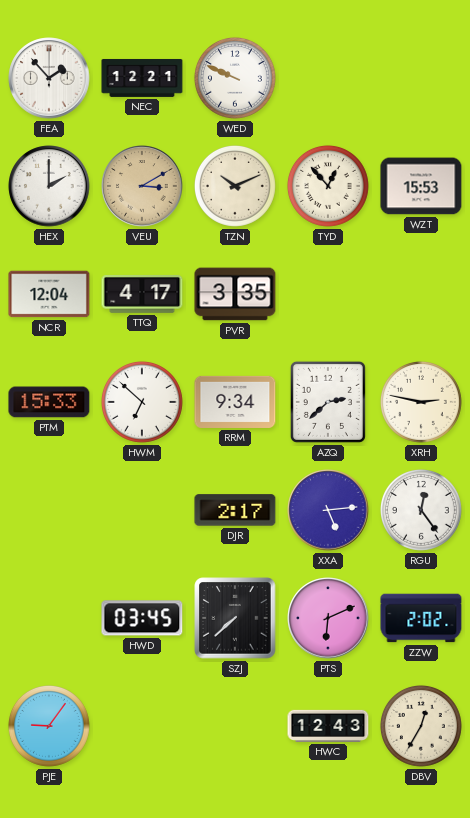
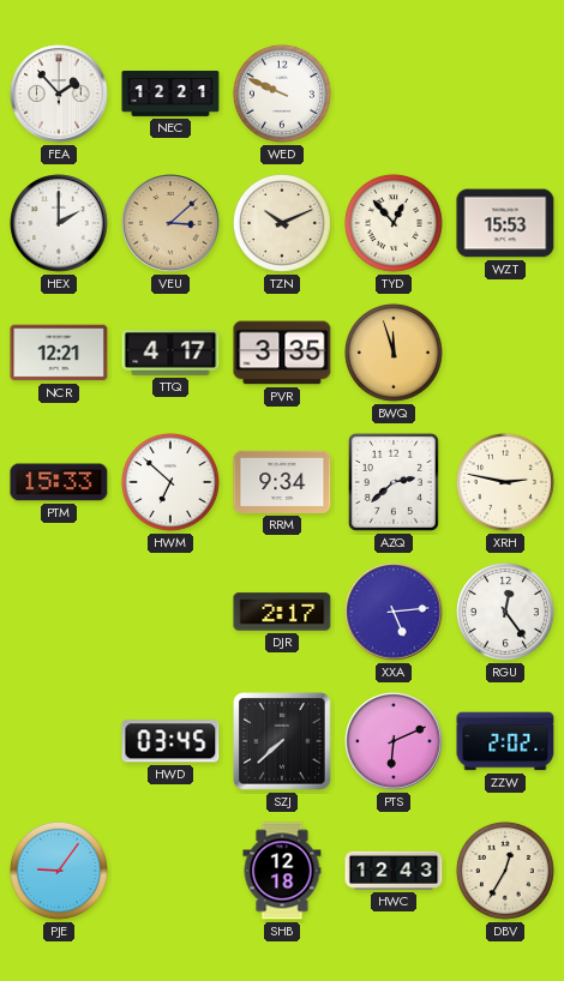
VEU: 3:10 -> 3:08 (170, 223)
NCR: 12:04 -> 12:21 (59, 353)
BWQ: none -> 11:57 (394, 353)
SHB: none -> 12:18 (282, 871)
